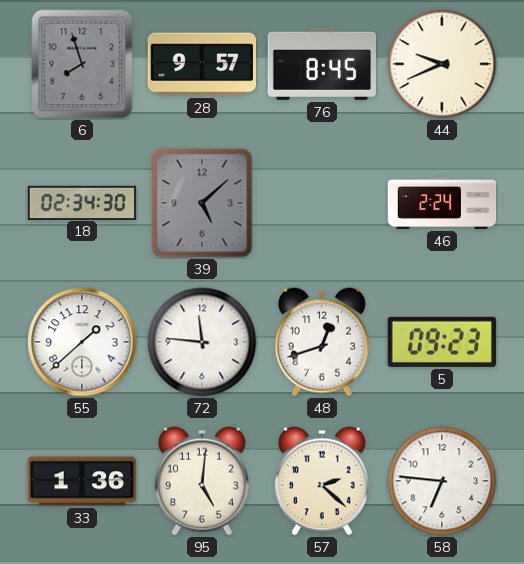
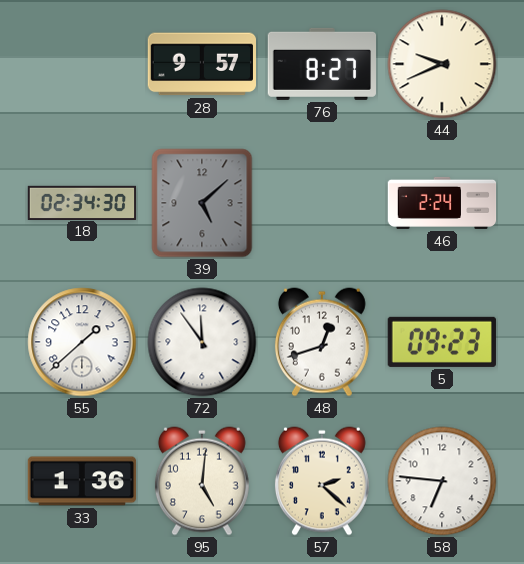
6: 7:57 -> none (82, 64)
76: 8:45 -> 8:27 (322, 64)
72: 11:46 -> 11:54 (202, 342)
